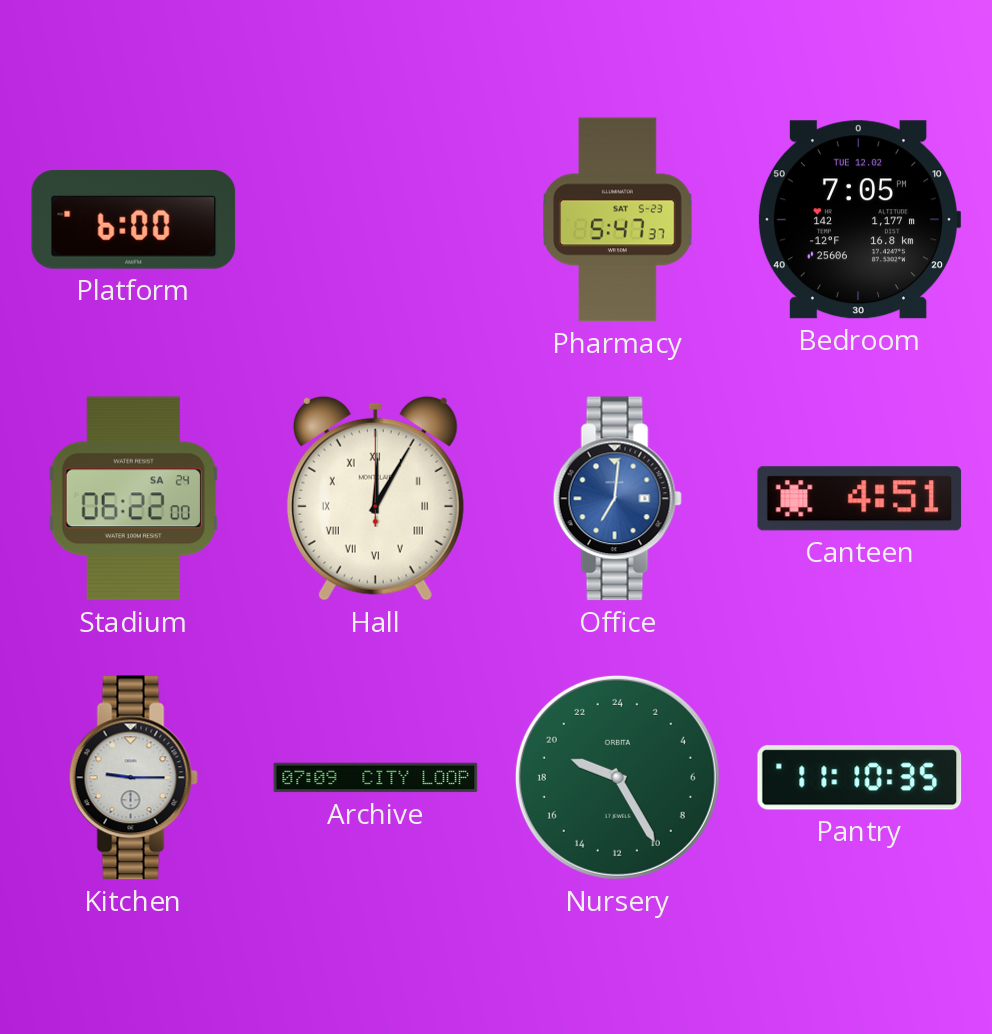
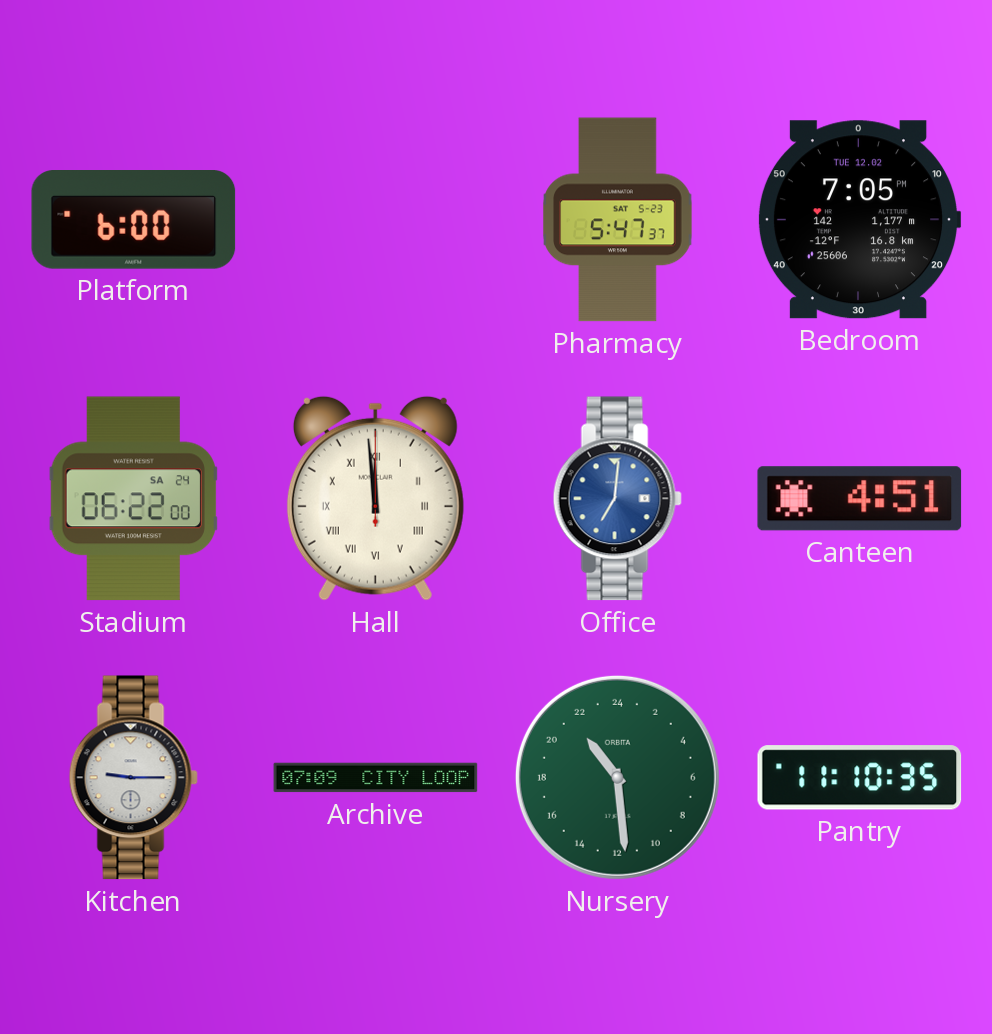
Hall: 12:05 -> 11:59 (375, 498)
Nursery: 19:25 -> 21:29 (617, 777)
